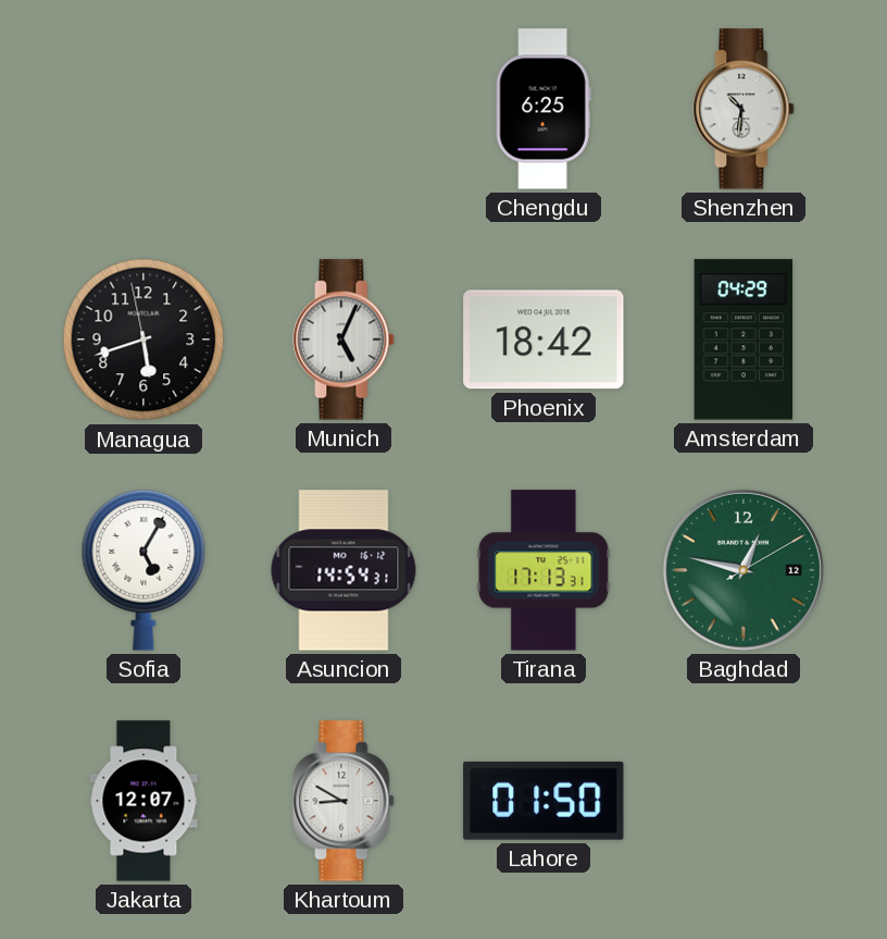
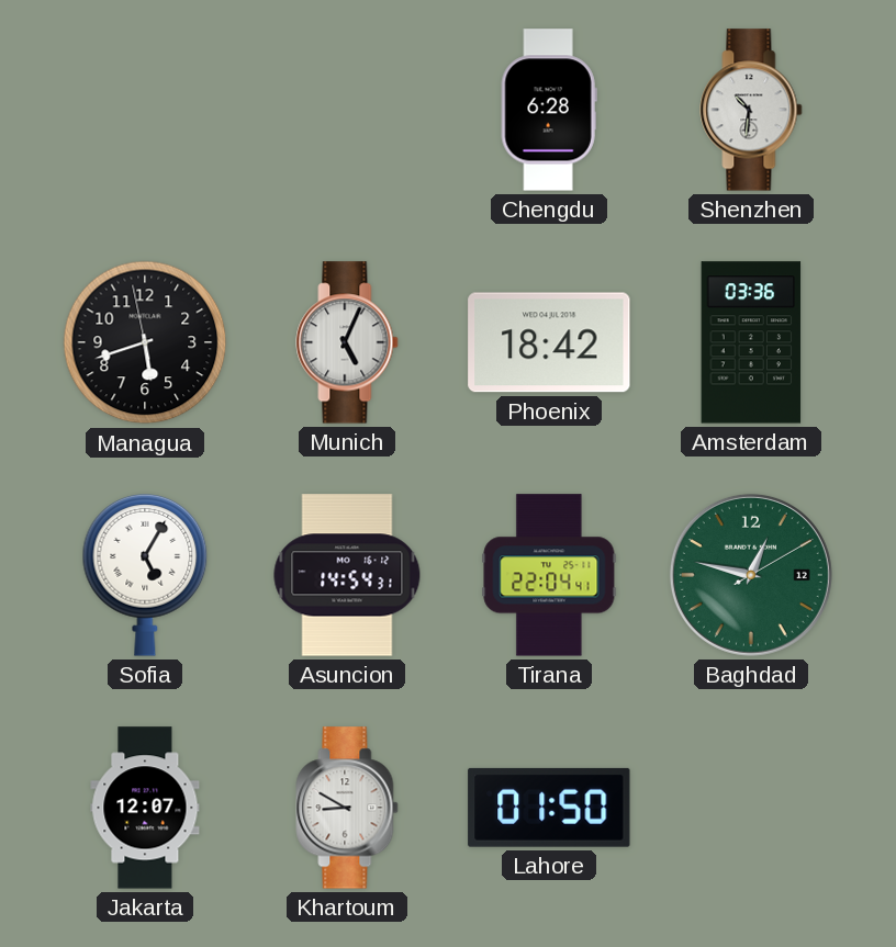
Chengdu: 6:25 -> 6:28 (549, 110)
Amsterdam: 04:29 -> 03:36 (751, 342)
Tirana: 17:13 -> 22:04 (549, 575)
